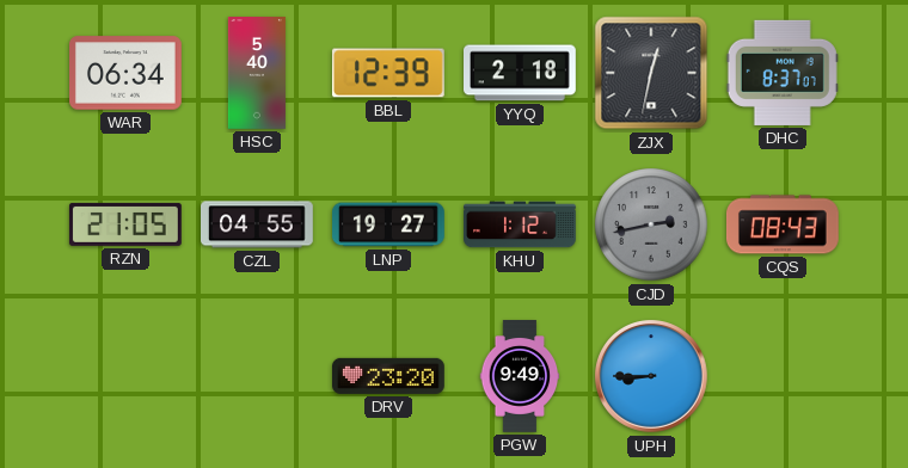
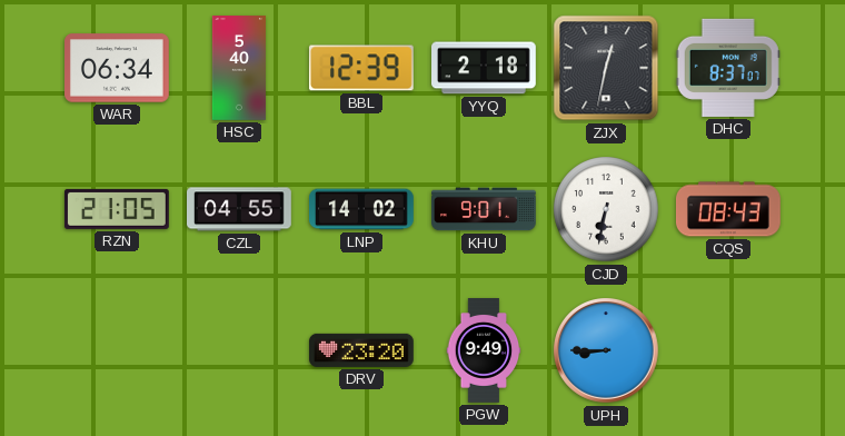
LNP: 19:27 -> 14:02 (362, 209)
KHU: 1:12 -> 9:01 (485, 209)
CJD: 2:43 -> 6:32 (606, 209)
CJD dial: grey -> white (606, 209)
